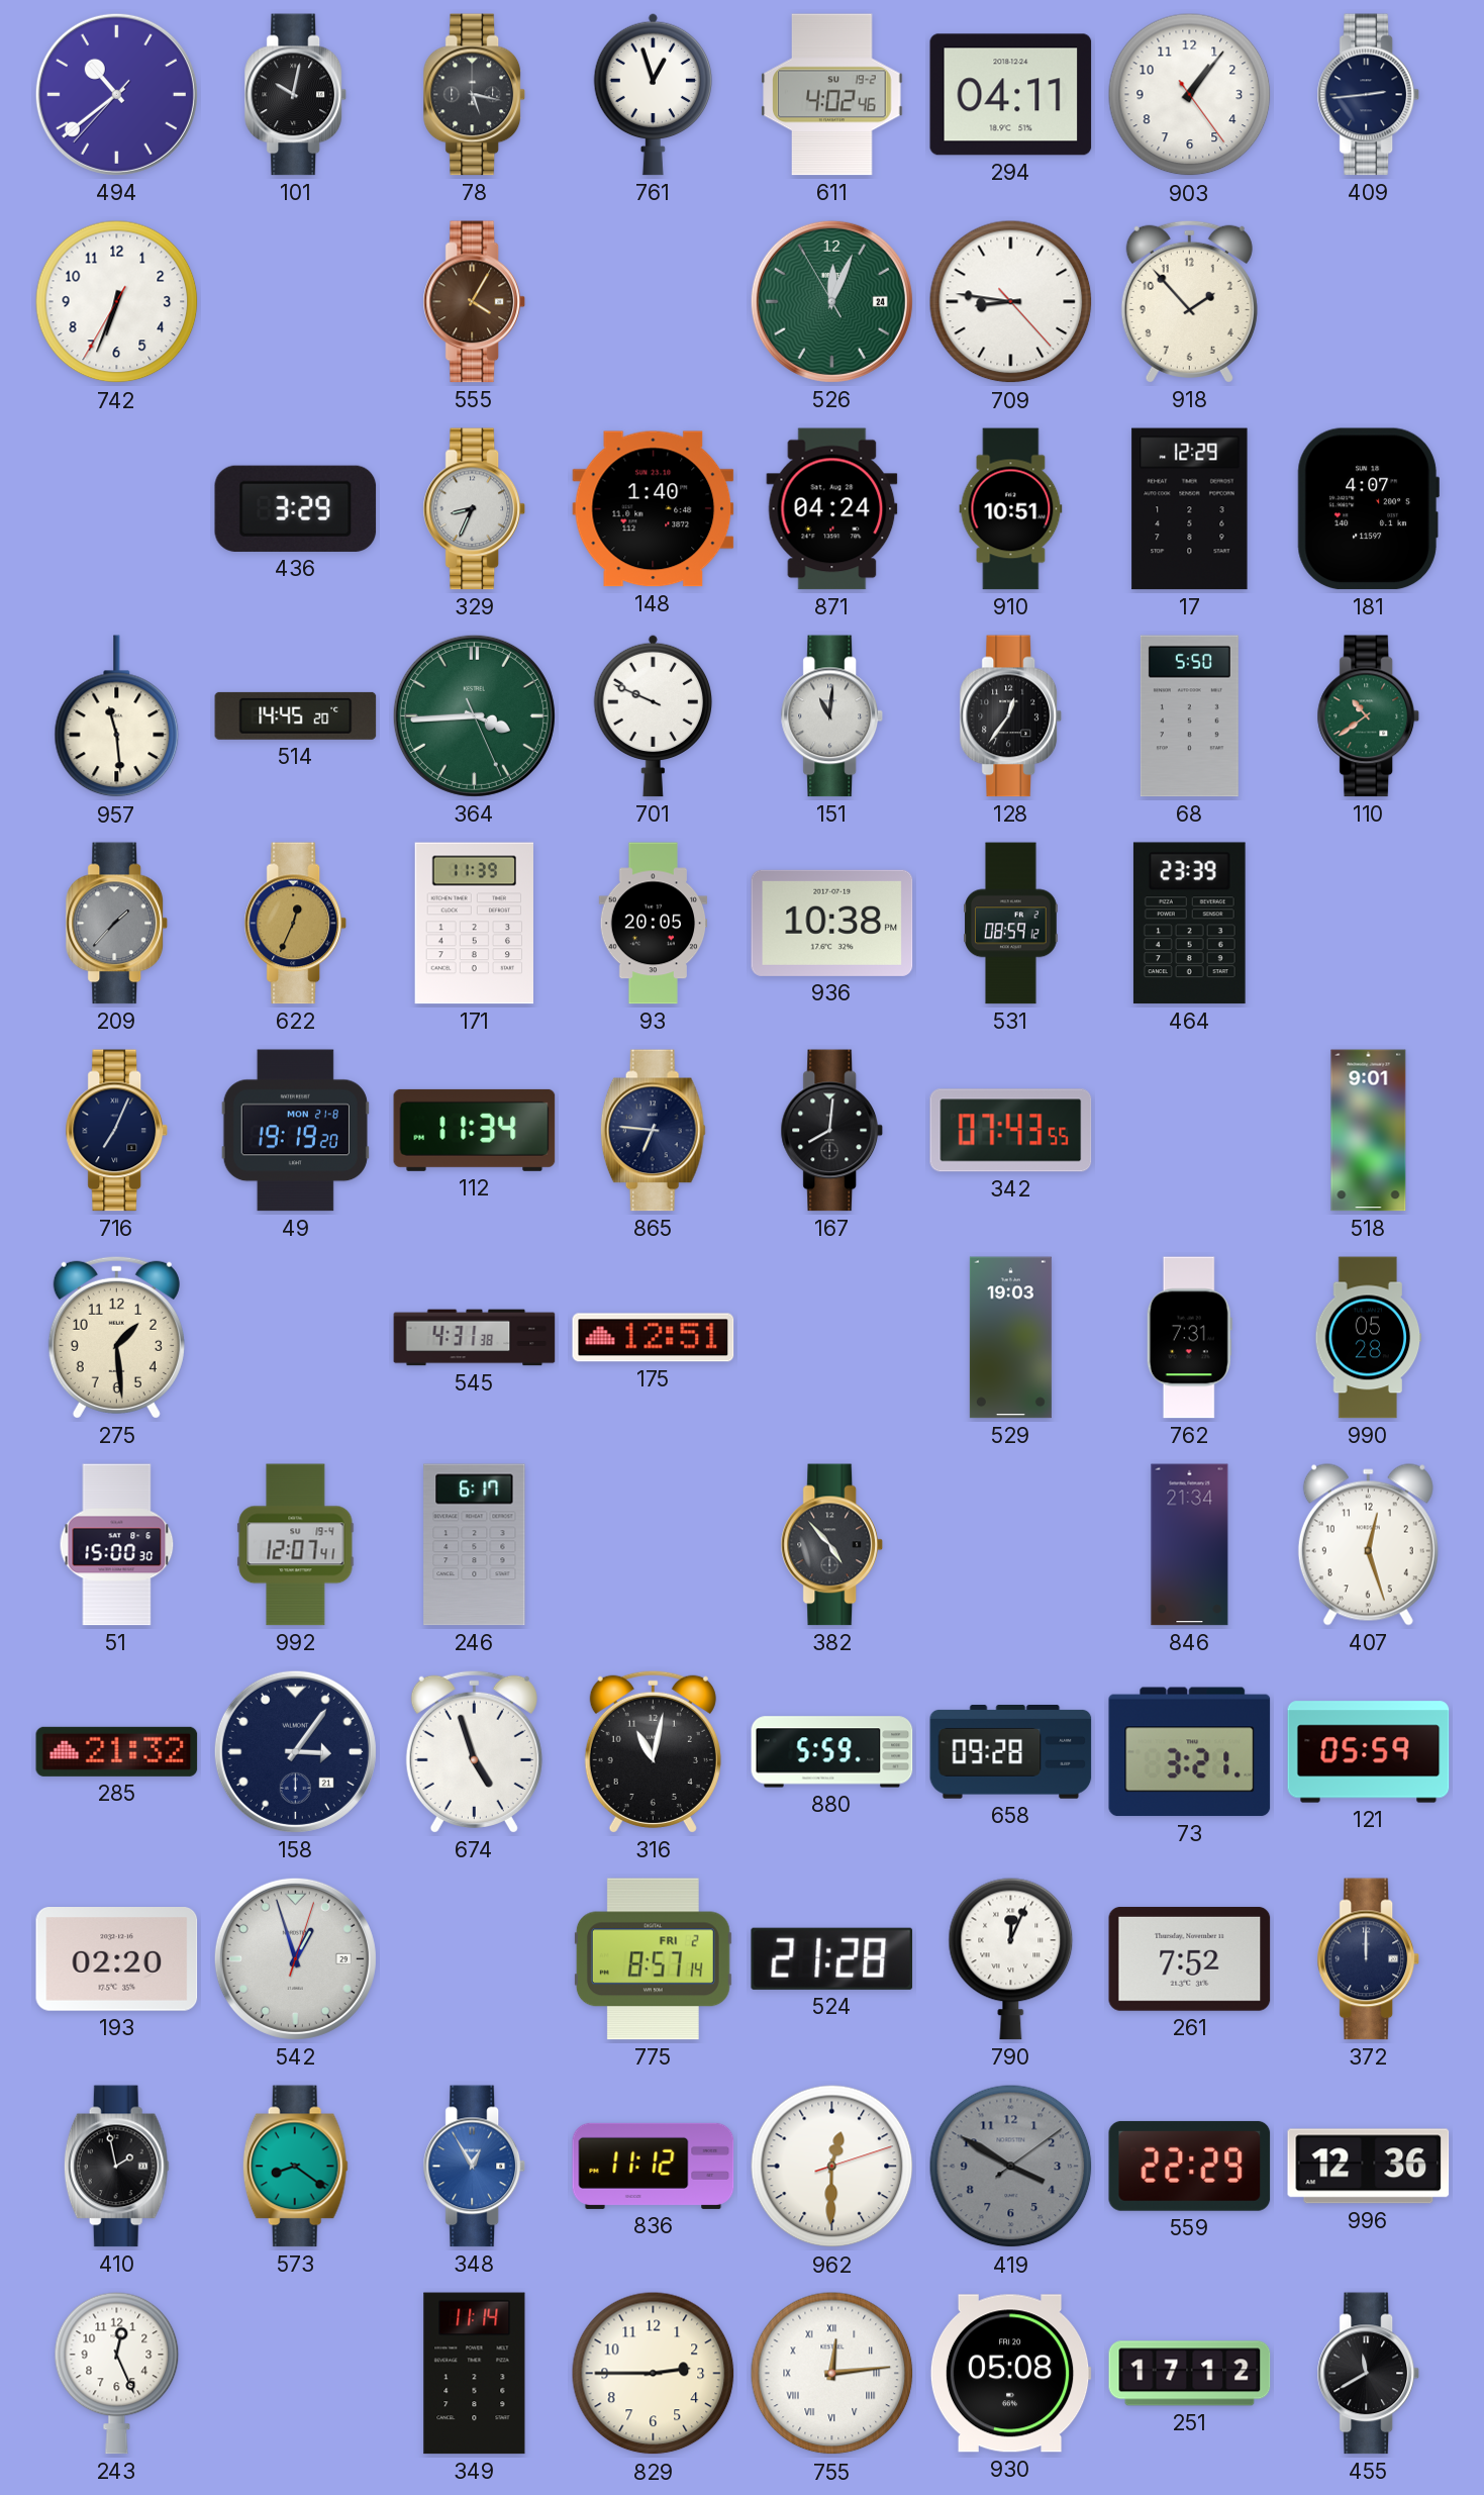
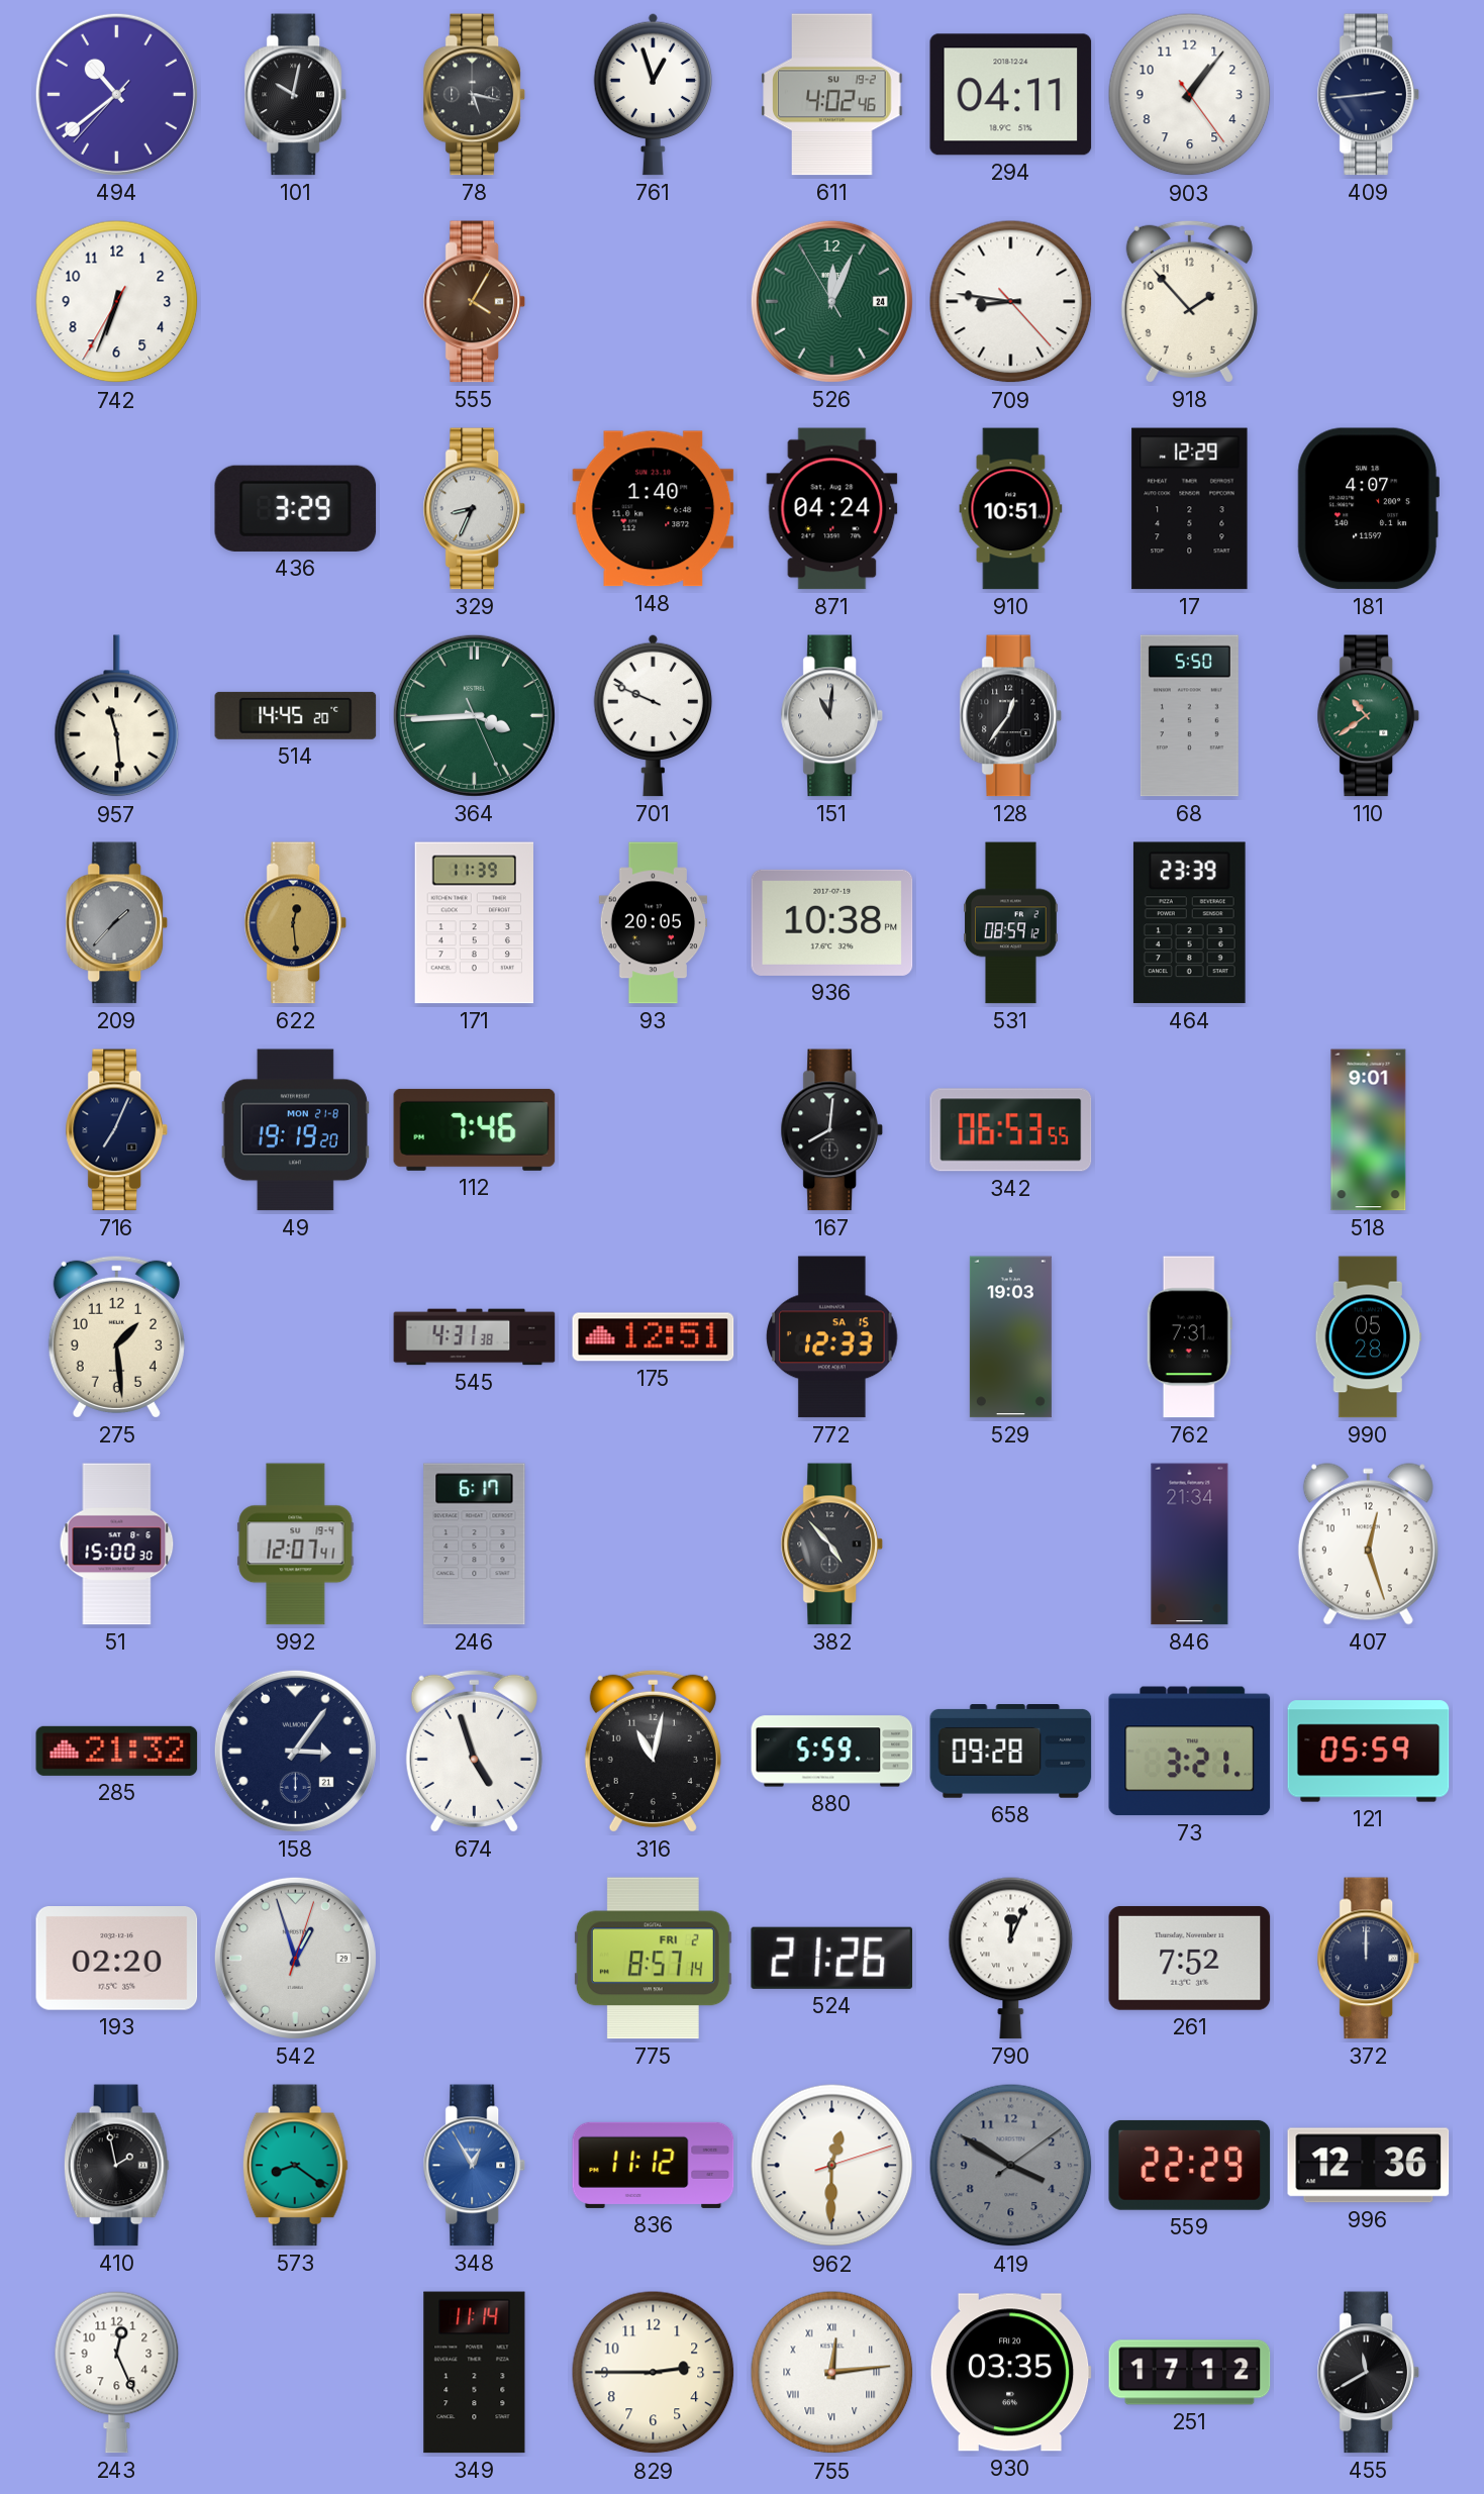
622: 12:34 -> 12:29 (296, 923)
112: 11:34 -> 7:46 (475, 1129)
865: 6:46 -> none (653, 1131)
342: 07:43 -> 06:53 (1011, 1130)
772: none -> 12:33 (832, 1337)
524: 21:28 -> 21:26 (832, 1958)
930: 05:08 -> 03:35 (1010, 2373)
